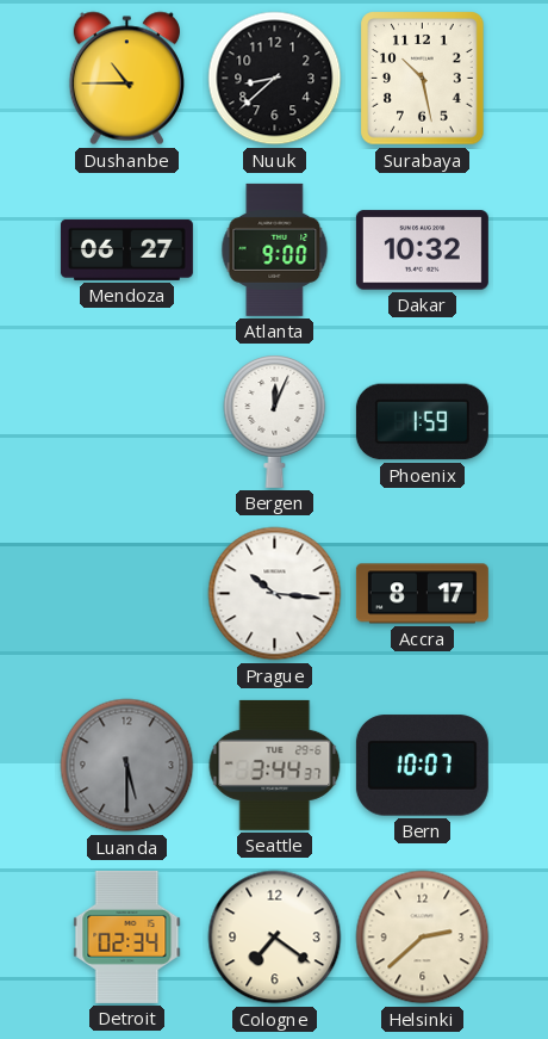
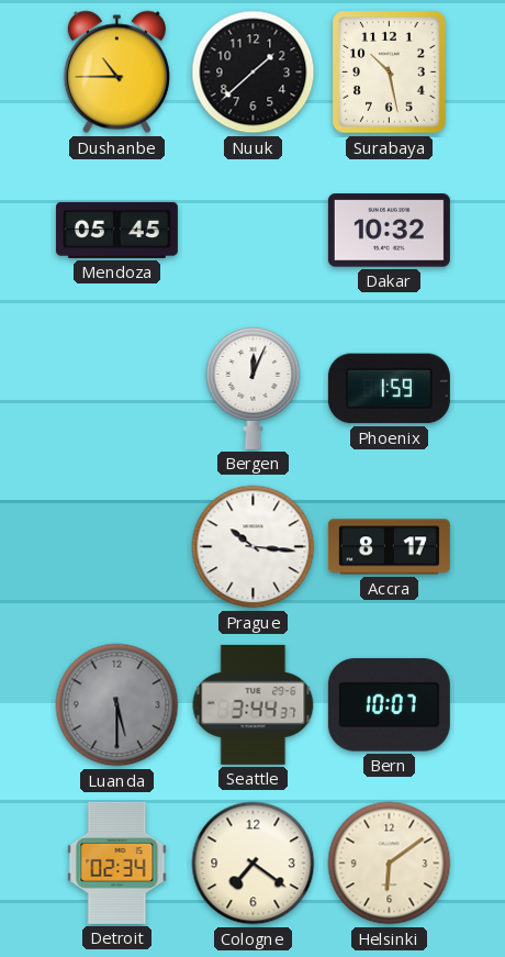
Nuuk: 8:38 -> 1:38 (254, 73)
Mendoza: 06:27 -> 05:45 (116, 230)
Atlanta: 9:00 -> none (275, 249)
Helsinki: 2:38 -> 6:09 (390, 864)
